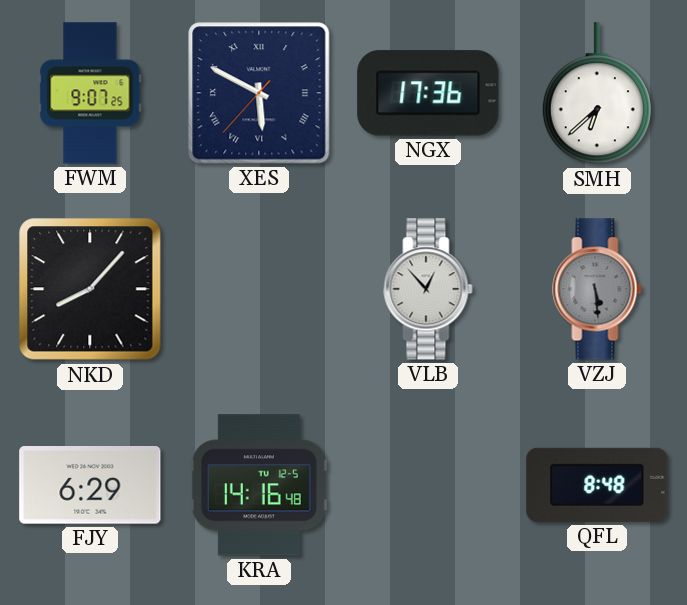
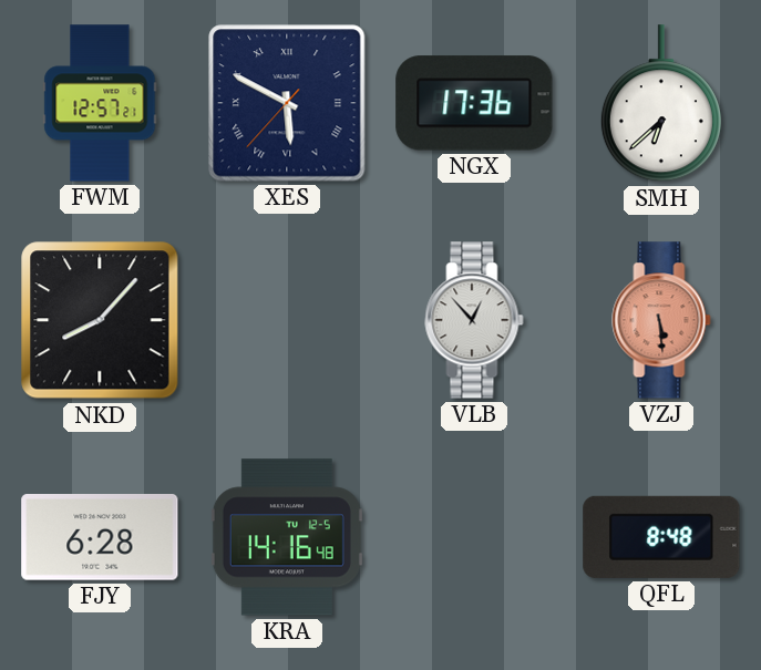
FWM: 9:07 -> 12:57 (100, 103)
VZJ dial: grey -> salmon (661, 320)
FJY: 6:29 -> 6:28 (100, 538)
